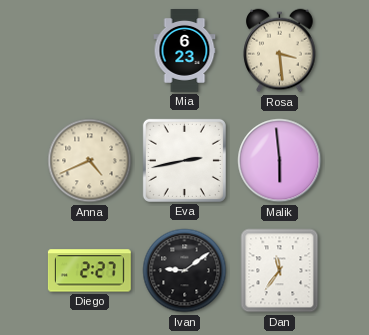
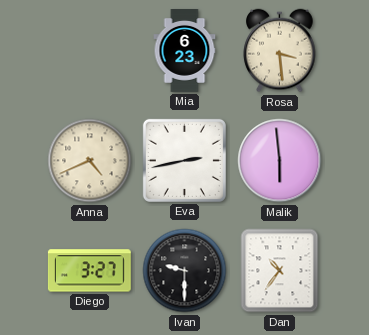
Diego: 2:27 -> 3:27 (89, 271)
Ivan: 9:09 -> 9:30 (185, 271)
Dan: 11:36 -> 10:36 (280, 271)
